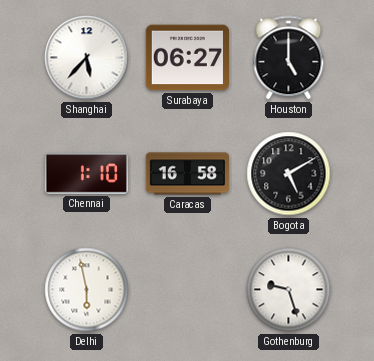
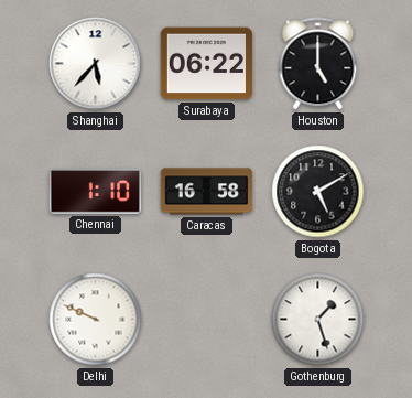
Surabaya: 06:27 -> 06:22 (206, 64)
Delhi: 5:58 -> 9:49 (96, 320)
Gothenburg: 9:27 -> 1:27 (318, 320)
